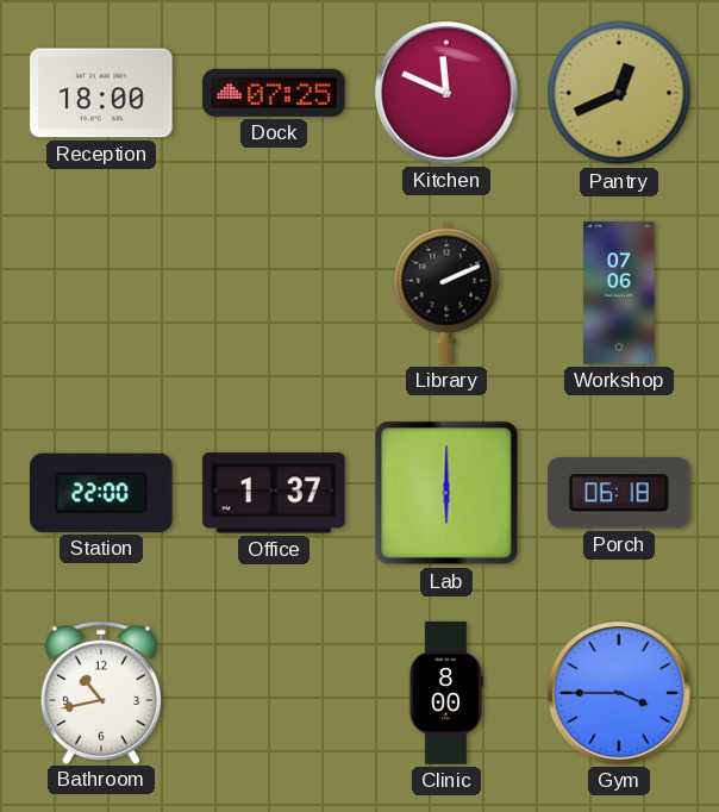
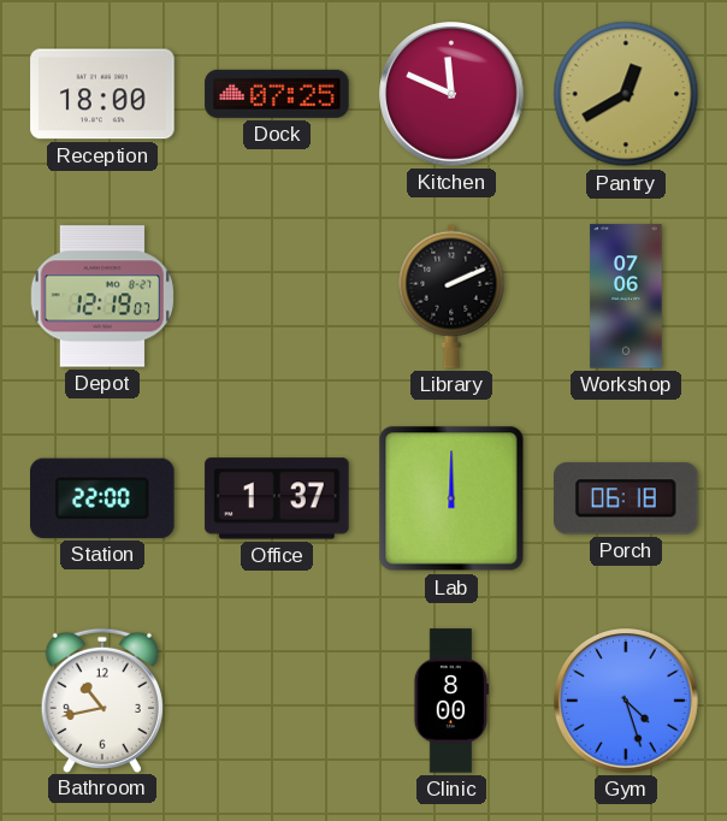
Pantry: 12:41 -> 12:40 (626, 94)
Depot: none -> 12:19 (101, 296)
Lab: 6:00 -> 12:00 (451, 498)
Gym: 3:45 -> 4:27 (627, 702)
